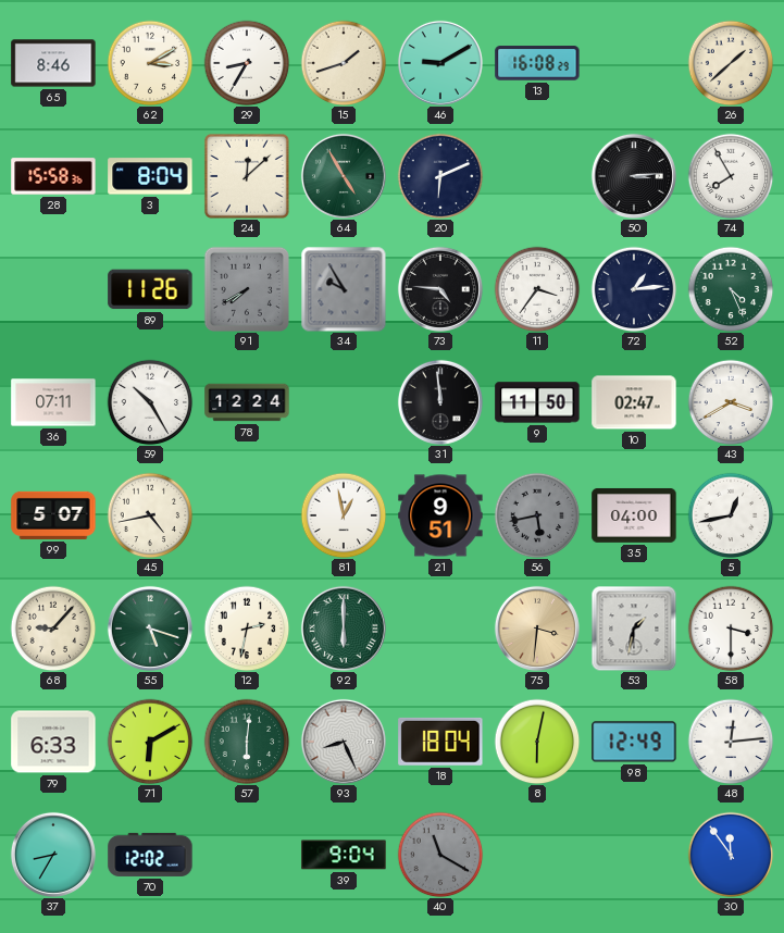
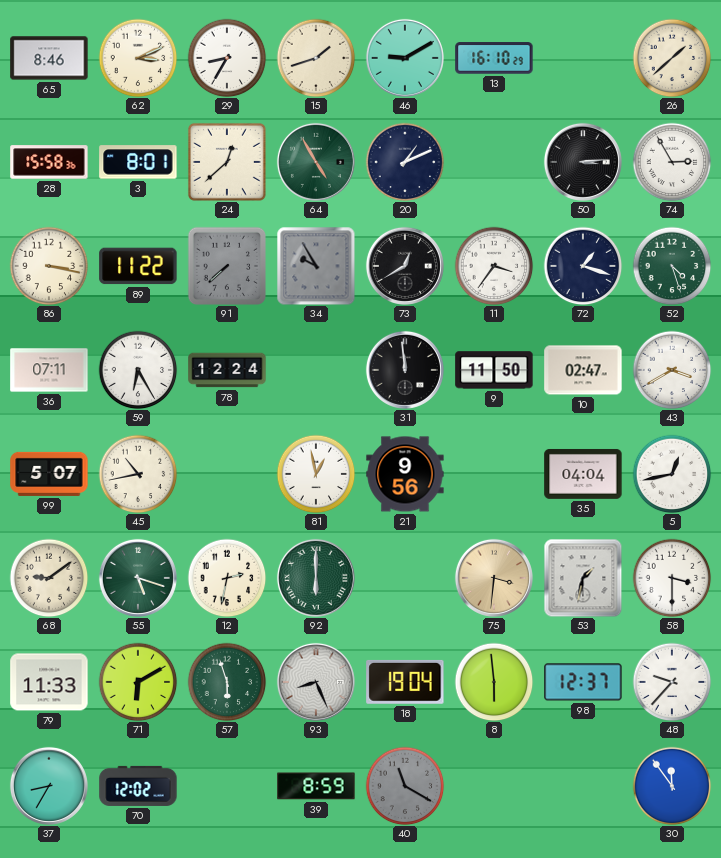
62: 3:10 -> 3:11 (138, 58)
13: 16:08 -> 16:10 (494, 58)
3: 8:04 -> 8:01 (138, 162)
24: 12:08 -> 12:38 (227, 162)
20: 6:11 -> 1:11 (405, 162)
74: 7:55 -> 2:55 (672, 162)
86: none -> 3:17 (49, 266)
89: 11:26 -> 11:22 (138, 266)
91: 7:40 -> 7:38 (226, 265)
73: 4:46 -> 12:40 (405, 266)
72: 1:14 -> 1:18 (583, 266)
52: 4:26 -> 4:27 (672, 266)
59: 10:25 -> 6:25 (138, 370)
45: 4:43 -> 10:43 (138, 474)
21: 9:51 -> 9:56 (405, 474)
56: 5:43 -> none (537, 515)
35: 04:00 -> 04:04 (583, 474)
68: 9:07 -> 9:09 (49, 578)
79: 6:33 -> 11:33 (49, 682)
57: 6:01 -> 5:57 (227, 682)
18: 18:04 -> 19:04 (405, 682)
8: 6:02 -> 5:59 (494, 682)
98: 12:49 -> 12:37 (583, 682)
48: 12:14 -> 9:37 (672, 682)
39: 9:04 -> 8:59 (316, 786)
